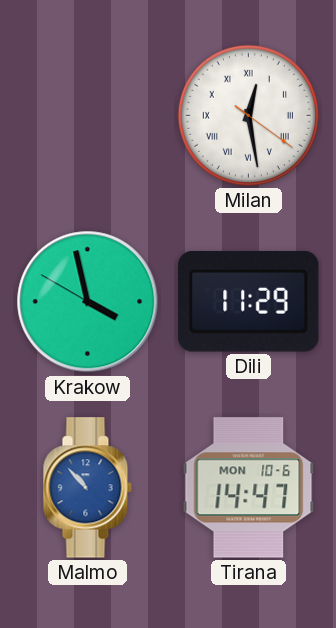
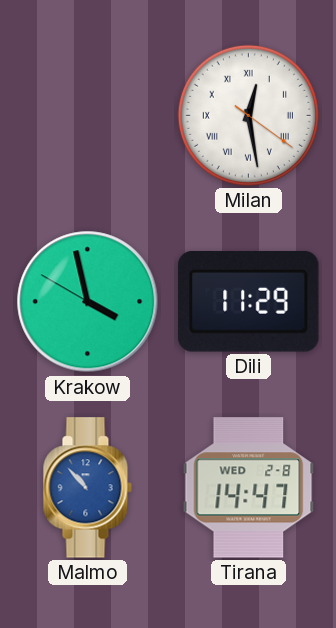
Tirana date: MON 10-6 -> WED 2-8 (249, 488)
